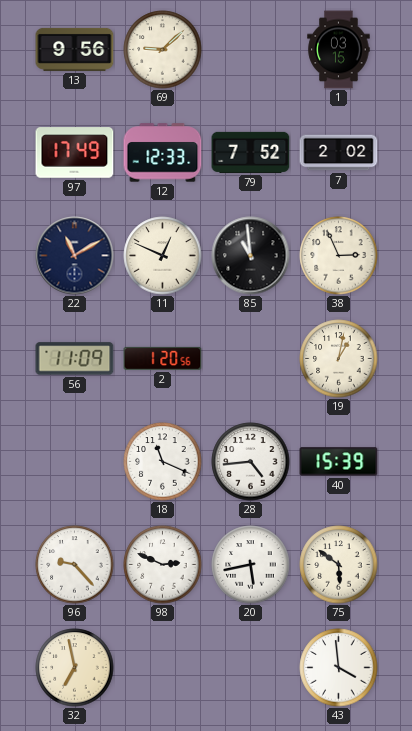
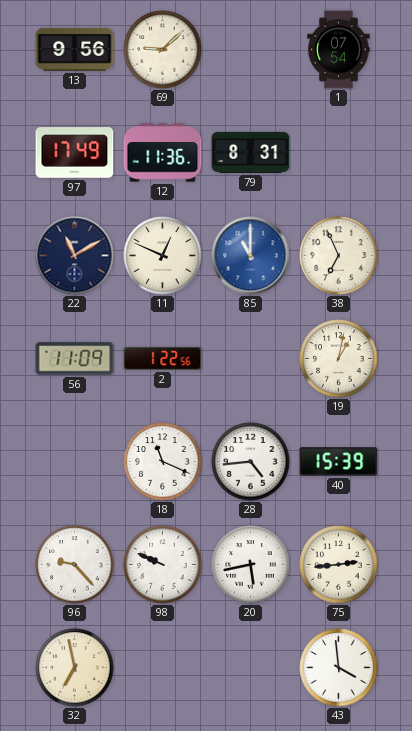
1: 03:15 -> 07:54 (339, 50)
12: 12:33 -> 11:36 (163, 153)
79: 7:52 -> 8:31 (251, 152)
7: 2:02 -> none (339, 153)
85: 10:59 -> 11:00 (251, 256)
85 dial: black -> blue (251, 256)
38: 2:56 -> 6:56 (339, 256)
2: 1:20 -> 1:22 (163, 358)
98: 2:49 -> 9:49 (163, 565)
75: 5:51 -> 2:44 (339, 565)
